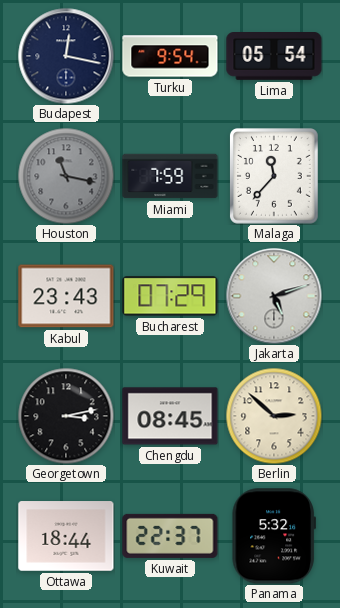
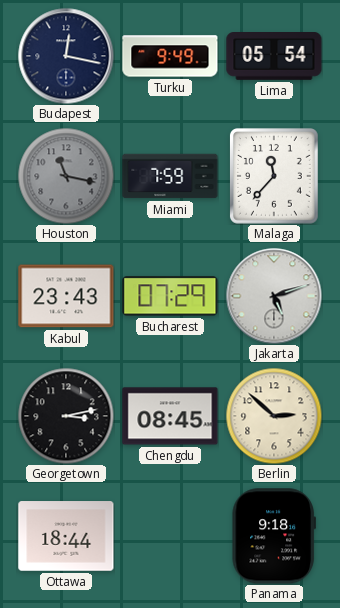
Turku: 9:54 -> 9:49 (170, 56)
Kuwait: 22:37 -> none (170, 536)
Panama: 5:32 -> 9:18 (273, 536)
